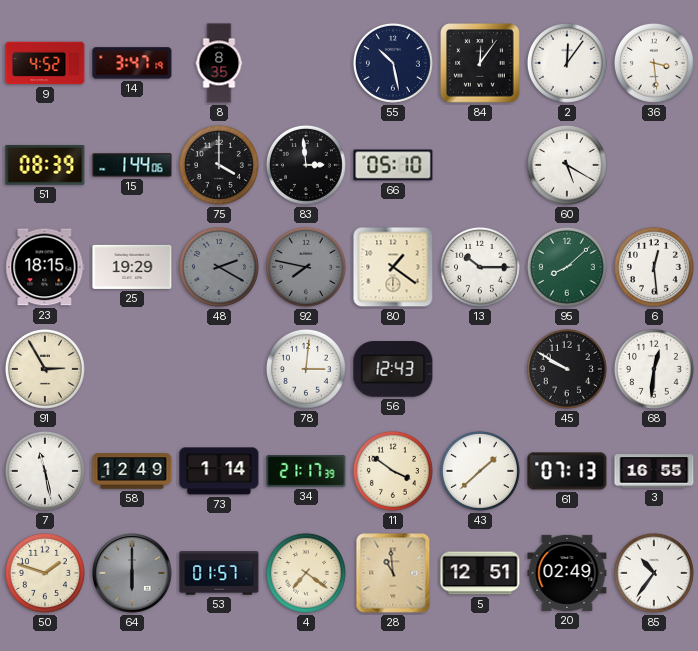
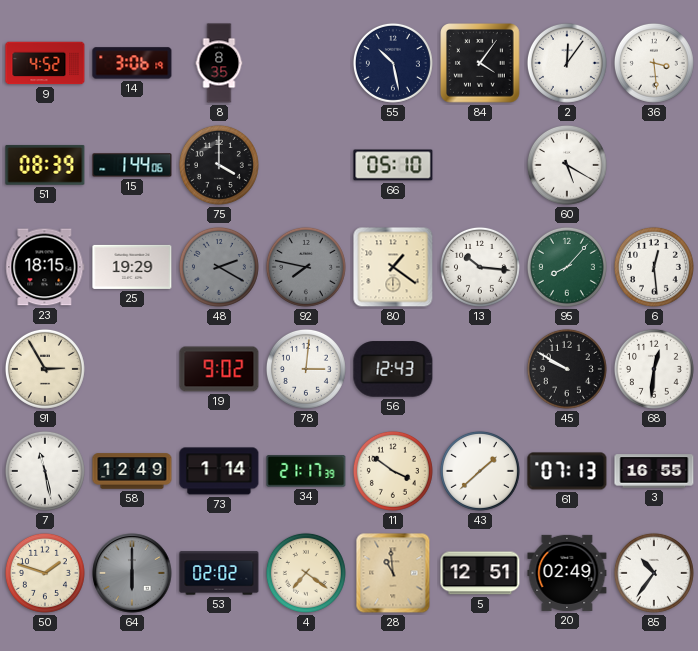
14: 3:47 -> 3:06 (132, 63)
84: 12:06 -> 4:06 (481, 64)
83: 2:59 -> none (306, 165)
13: 10:15 -> 10:16 (480, 267)
95: 8:08 -> 8:07 (567, 267)
19: none -> 9:02 (219, 369)
53: 01:57 -> 02:02 (219, 573)
